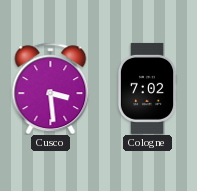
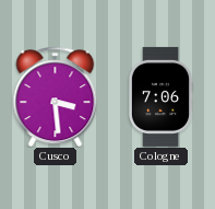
Cologne: 7:02 -> 7:06 (160, 96)
